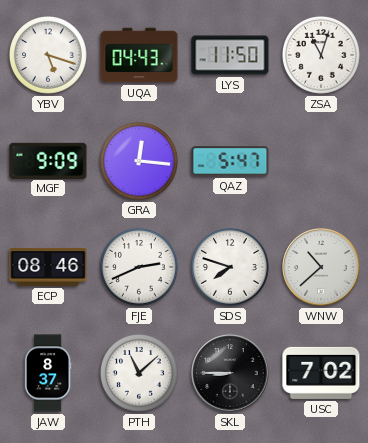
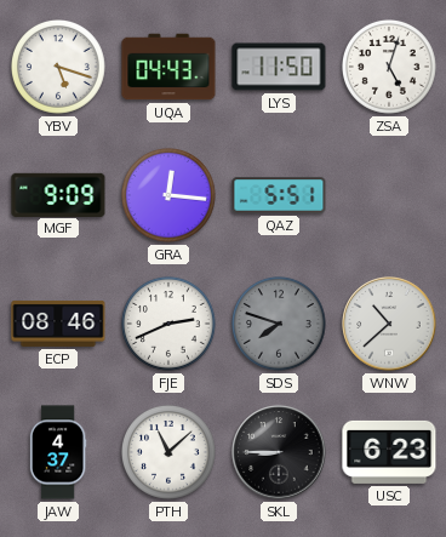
ZSA: 11:03 -> 5:03 (390, 68)
QAZ: 5:47 -> 5:51 (279, 195)
SDS dial: white -> grey (280, 325)
JAW: 8:37 -> 4:37 (58, 452)
USC: 7:02 -> 6:23 (389, 452)
